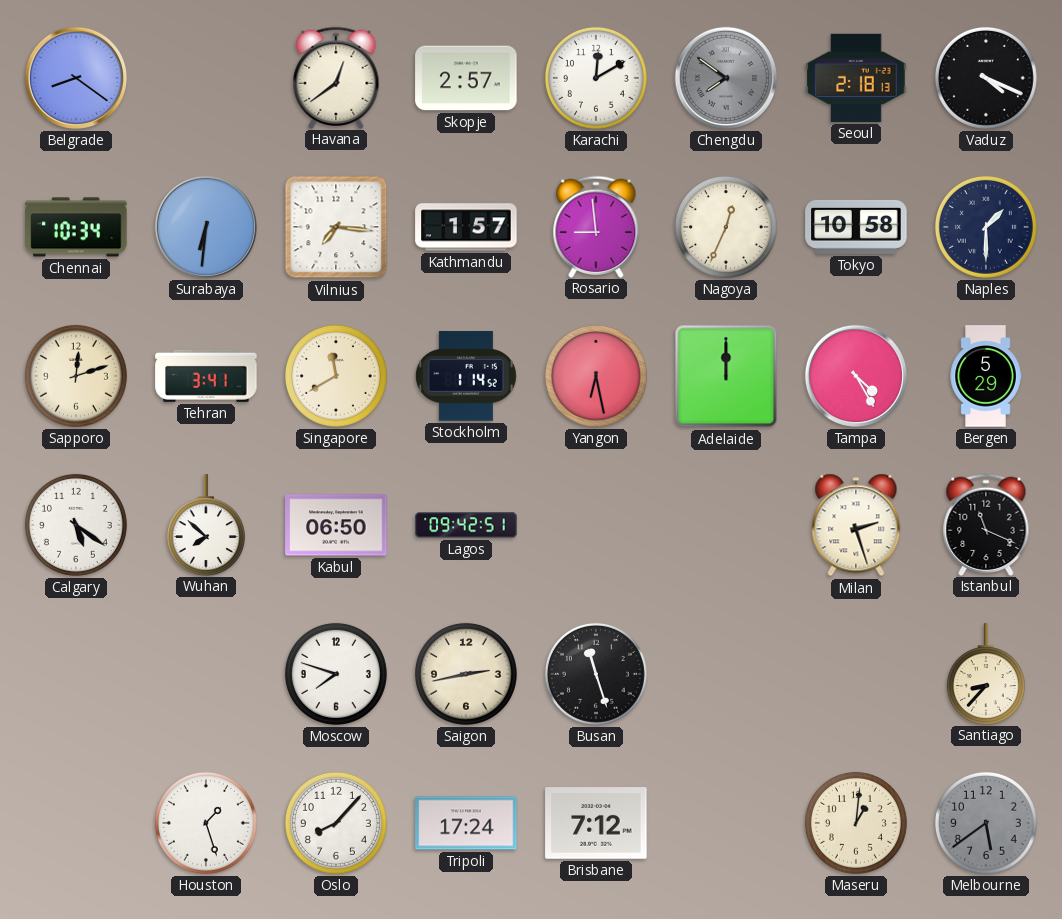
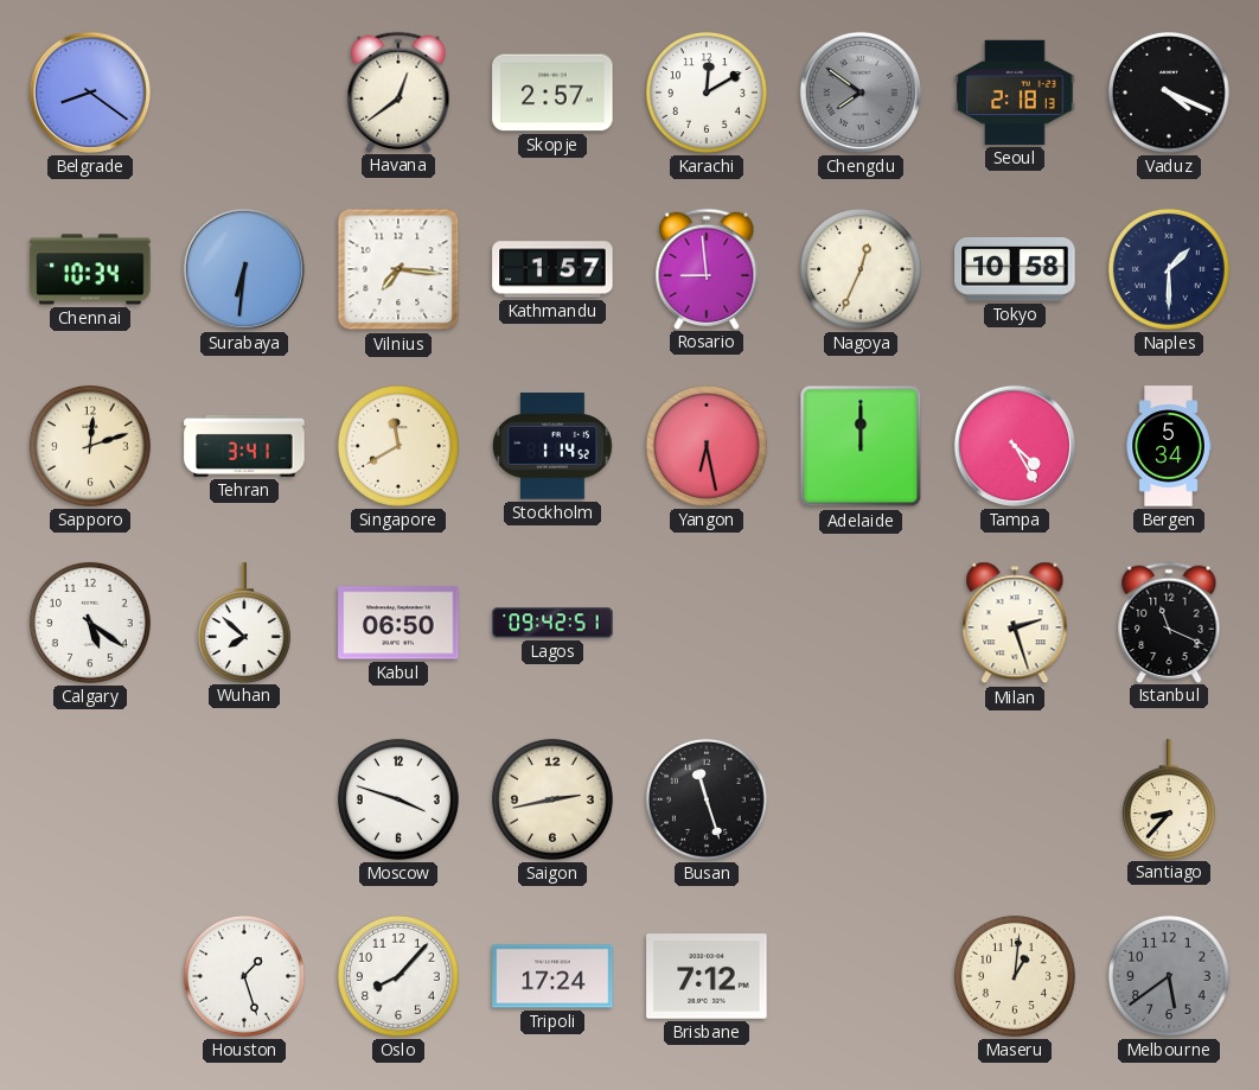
Bergen: 5:29 -> 5:34 (1169, 446)
Moscow: 7:48 -> 3:48 (398, 799)
